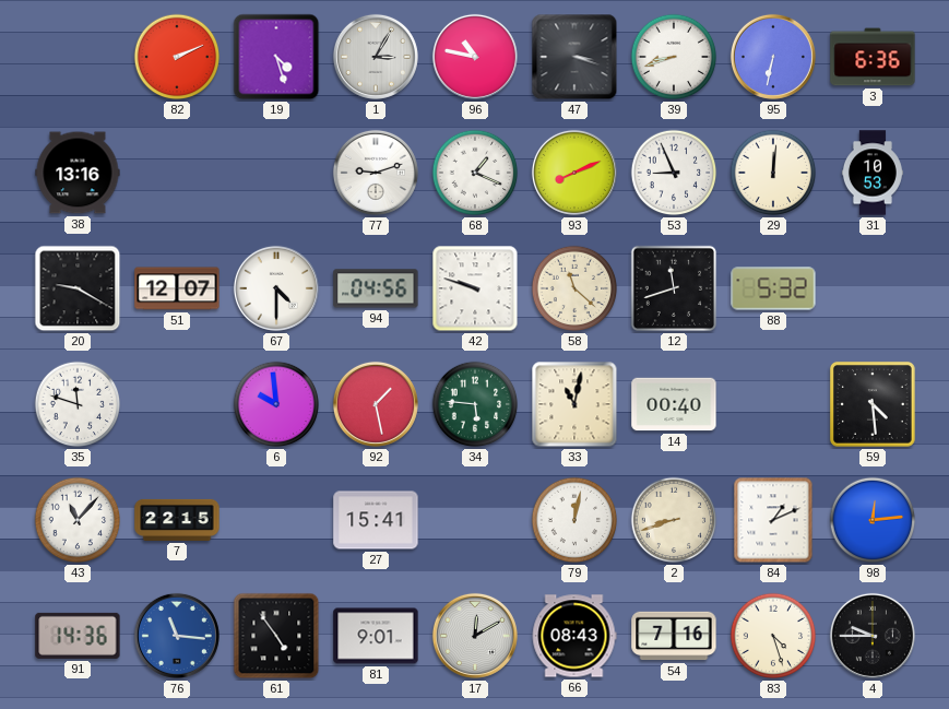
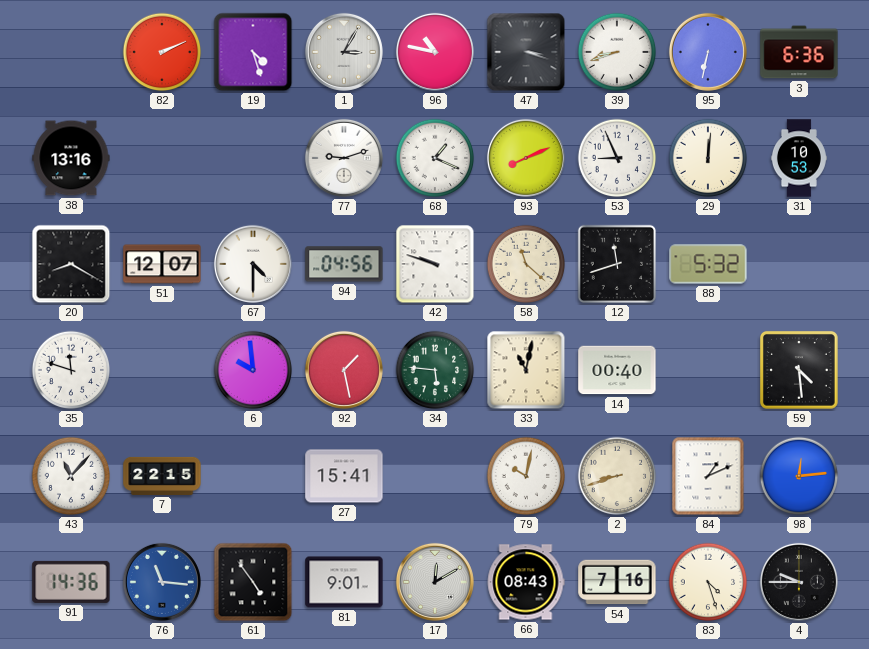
20: 9:20 -> 8:20 (71, 264)
79: 12:02 -> 10:02 (526, 476)
